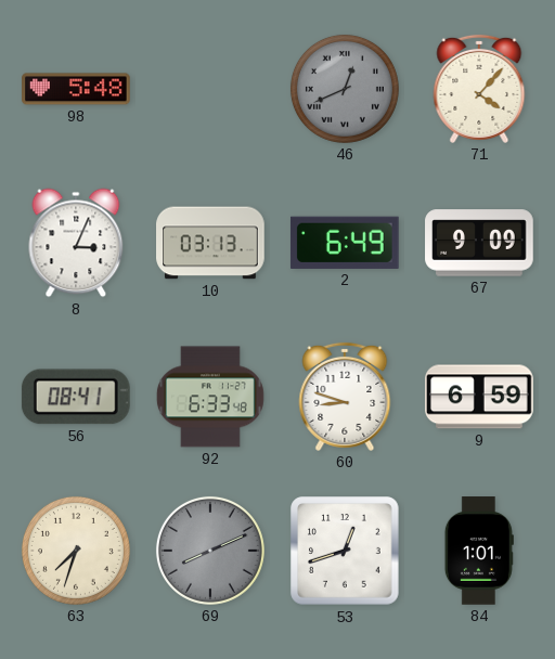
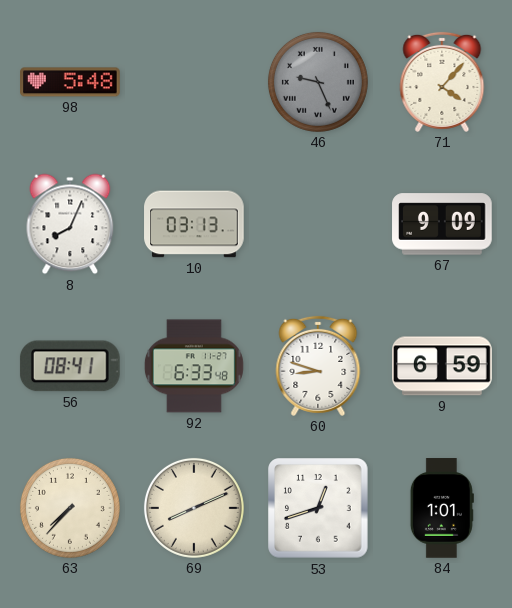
46: 12:41 -> 9:26 (318, 82)
8: 3:04 -> 8:04 (70, 224)
2: 6:49 -> none (345, 243)
63: 7:33 -> 7:37 (70, 508)
69 dial: grey -> cream (194, 508)
